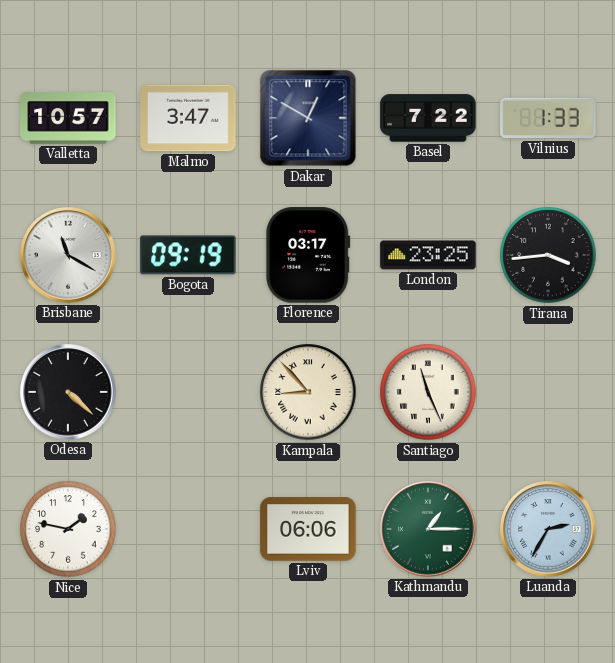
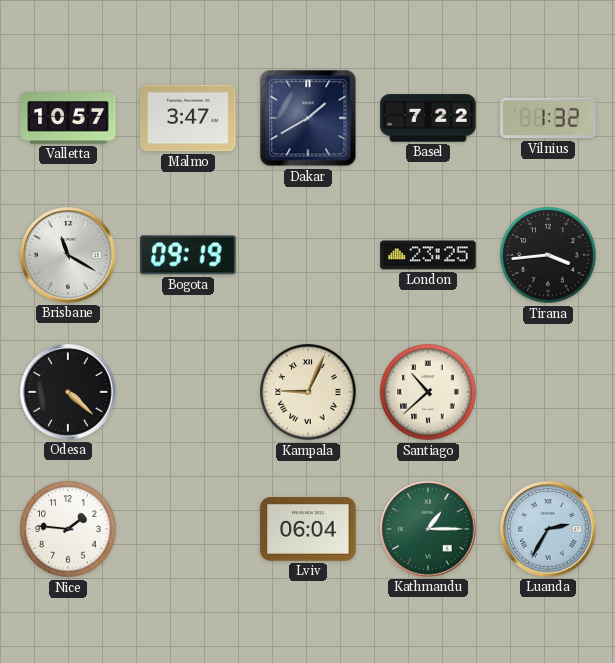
Dakar: 12:50 -> 1:40 (308, 118)
Vilnius: 1:33 -> 1:32 (548, 118)
Florence: 03:17 -> none (308, 255)
Kampala: 8:53 -> 9:04 (308, 392)
Santiago: 11:26 -> 10:38 (428, 392)
Nice: 1:47 -> 1:46 (68, 529)
Lviv: 06:06 -> 06:04 (308, 529)
